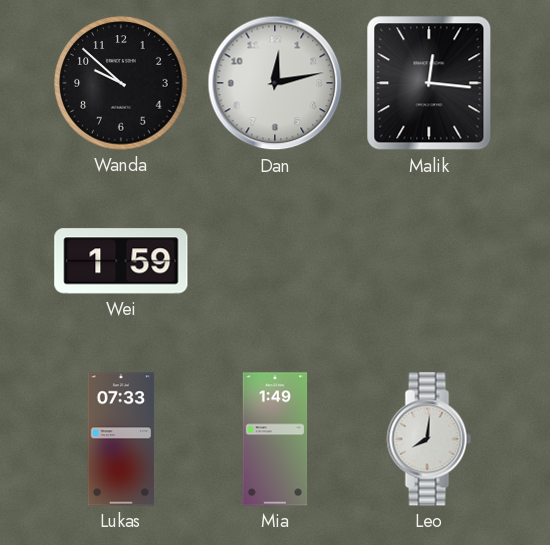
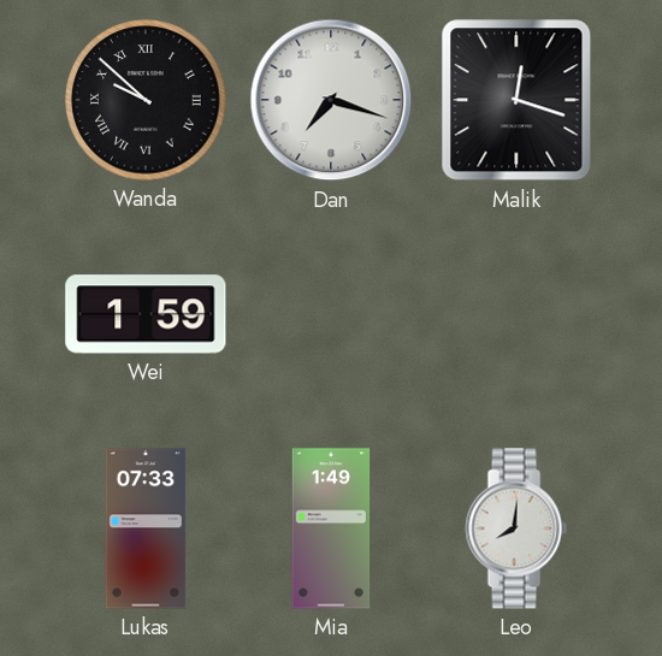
Wanda numerals: Arabic -> Roman (146, 100)
Dan: 12:13 -> 7:18 (331, 100)
Malik: 12:16 -> 12:18 (516, 100)
